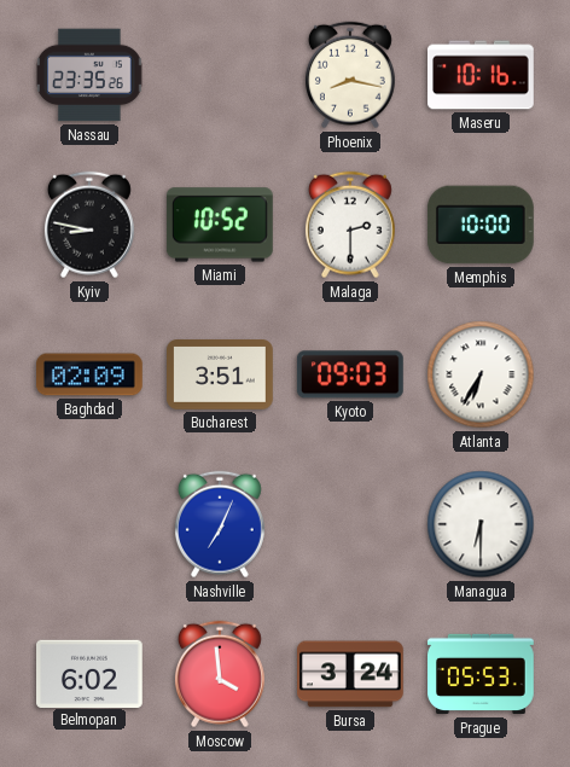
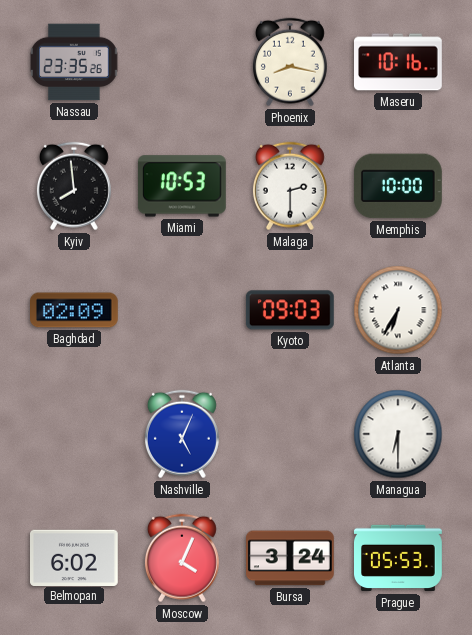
Kyiv: 8:47 -> 7:59 (74, 186)
Miami: 10:52 -> 10:53 (182, 186)
Bucharest: 3:51 -> none (221, 376)
Nashville: 7:04 -> 5:04 (182, 434)
Moscow: 3:59 -> 4:04 (182, 558)
